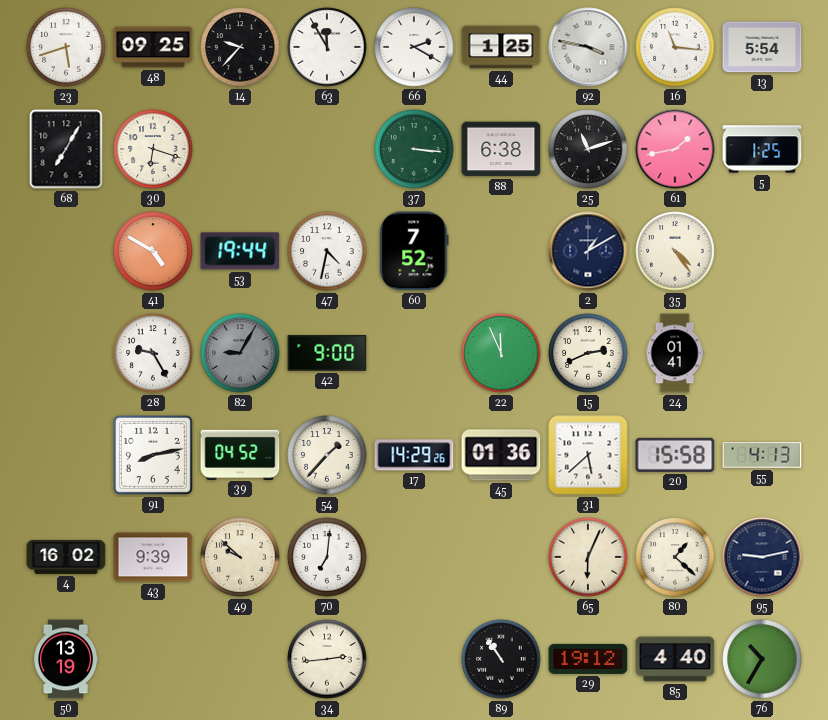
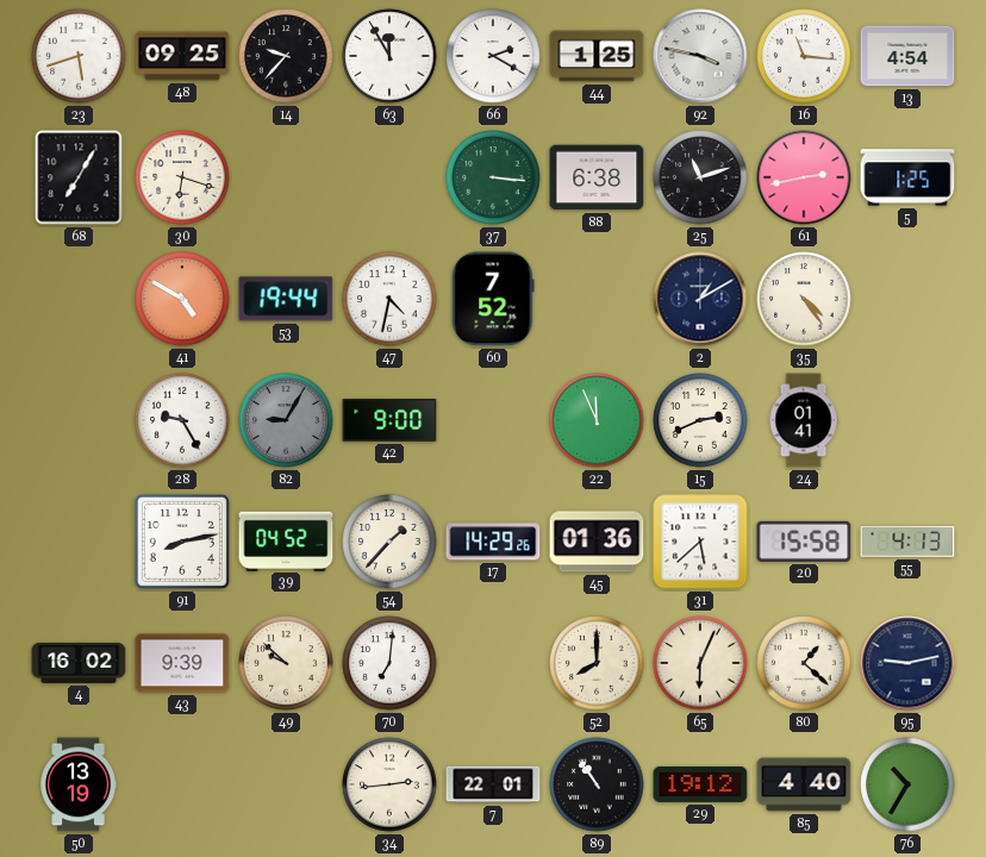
13: 5:54 -> 4:54 (907, 56)
61: 1:43 -> 2:43 (804, 177)
52: none -> 8:00 (597, 663)
7: none -> 22:01 (493, 784)
